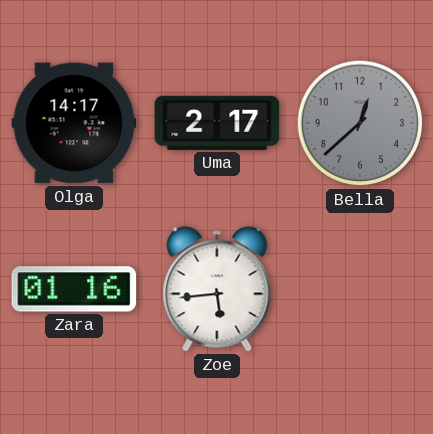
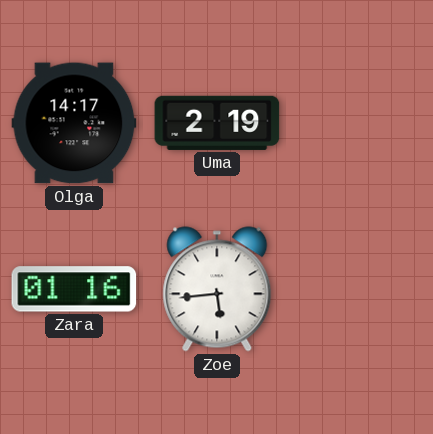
Uma: 2:17 -> 2:19 (217, 123)
Bella: 12:38 -> none (360, 123)
